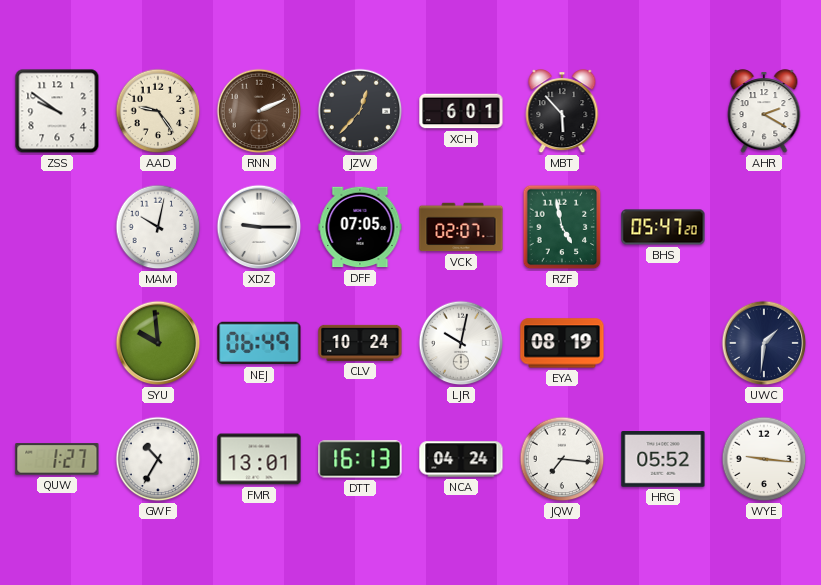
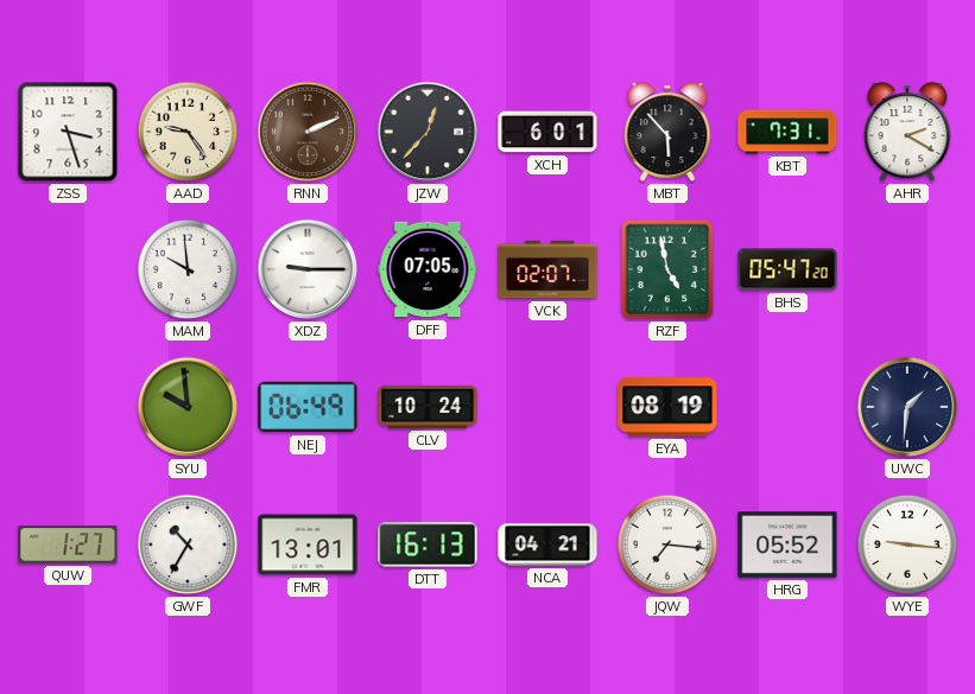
ZSS: 9:51 -> 3:27 (68, 132)
KBT: none -> 7:31 (787, 132)
MAM: 10:02 -> 9:59 (188, 269)
LJR: 10:02 -> none (461, 343)
NCA: 04:24 -> 04:21 (547, 545)
